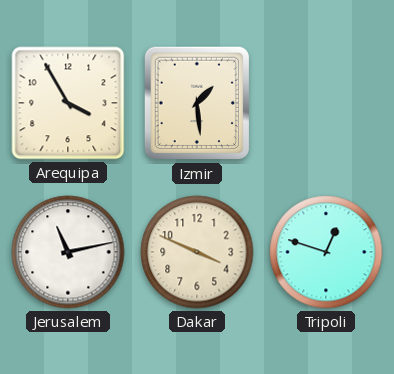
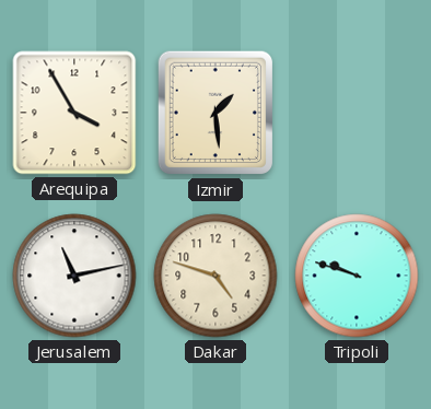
Dakar: 3:49 -> 4:48 (215, 276)
Tripoli: 12:48 -> 9:48 (357, 276)
